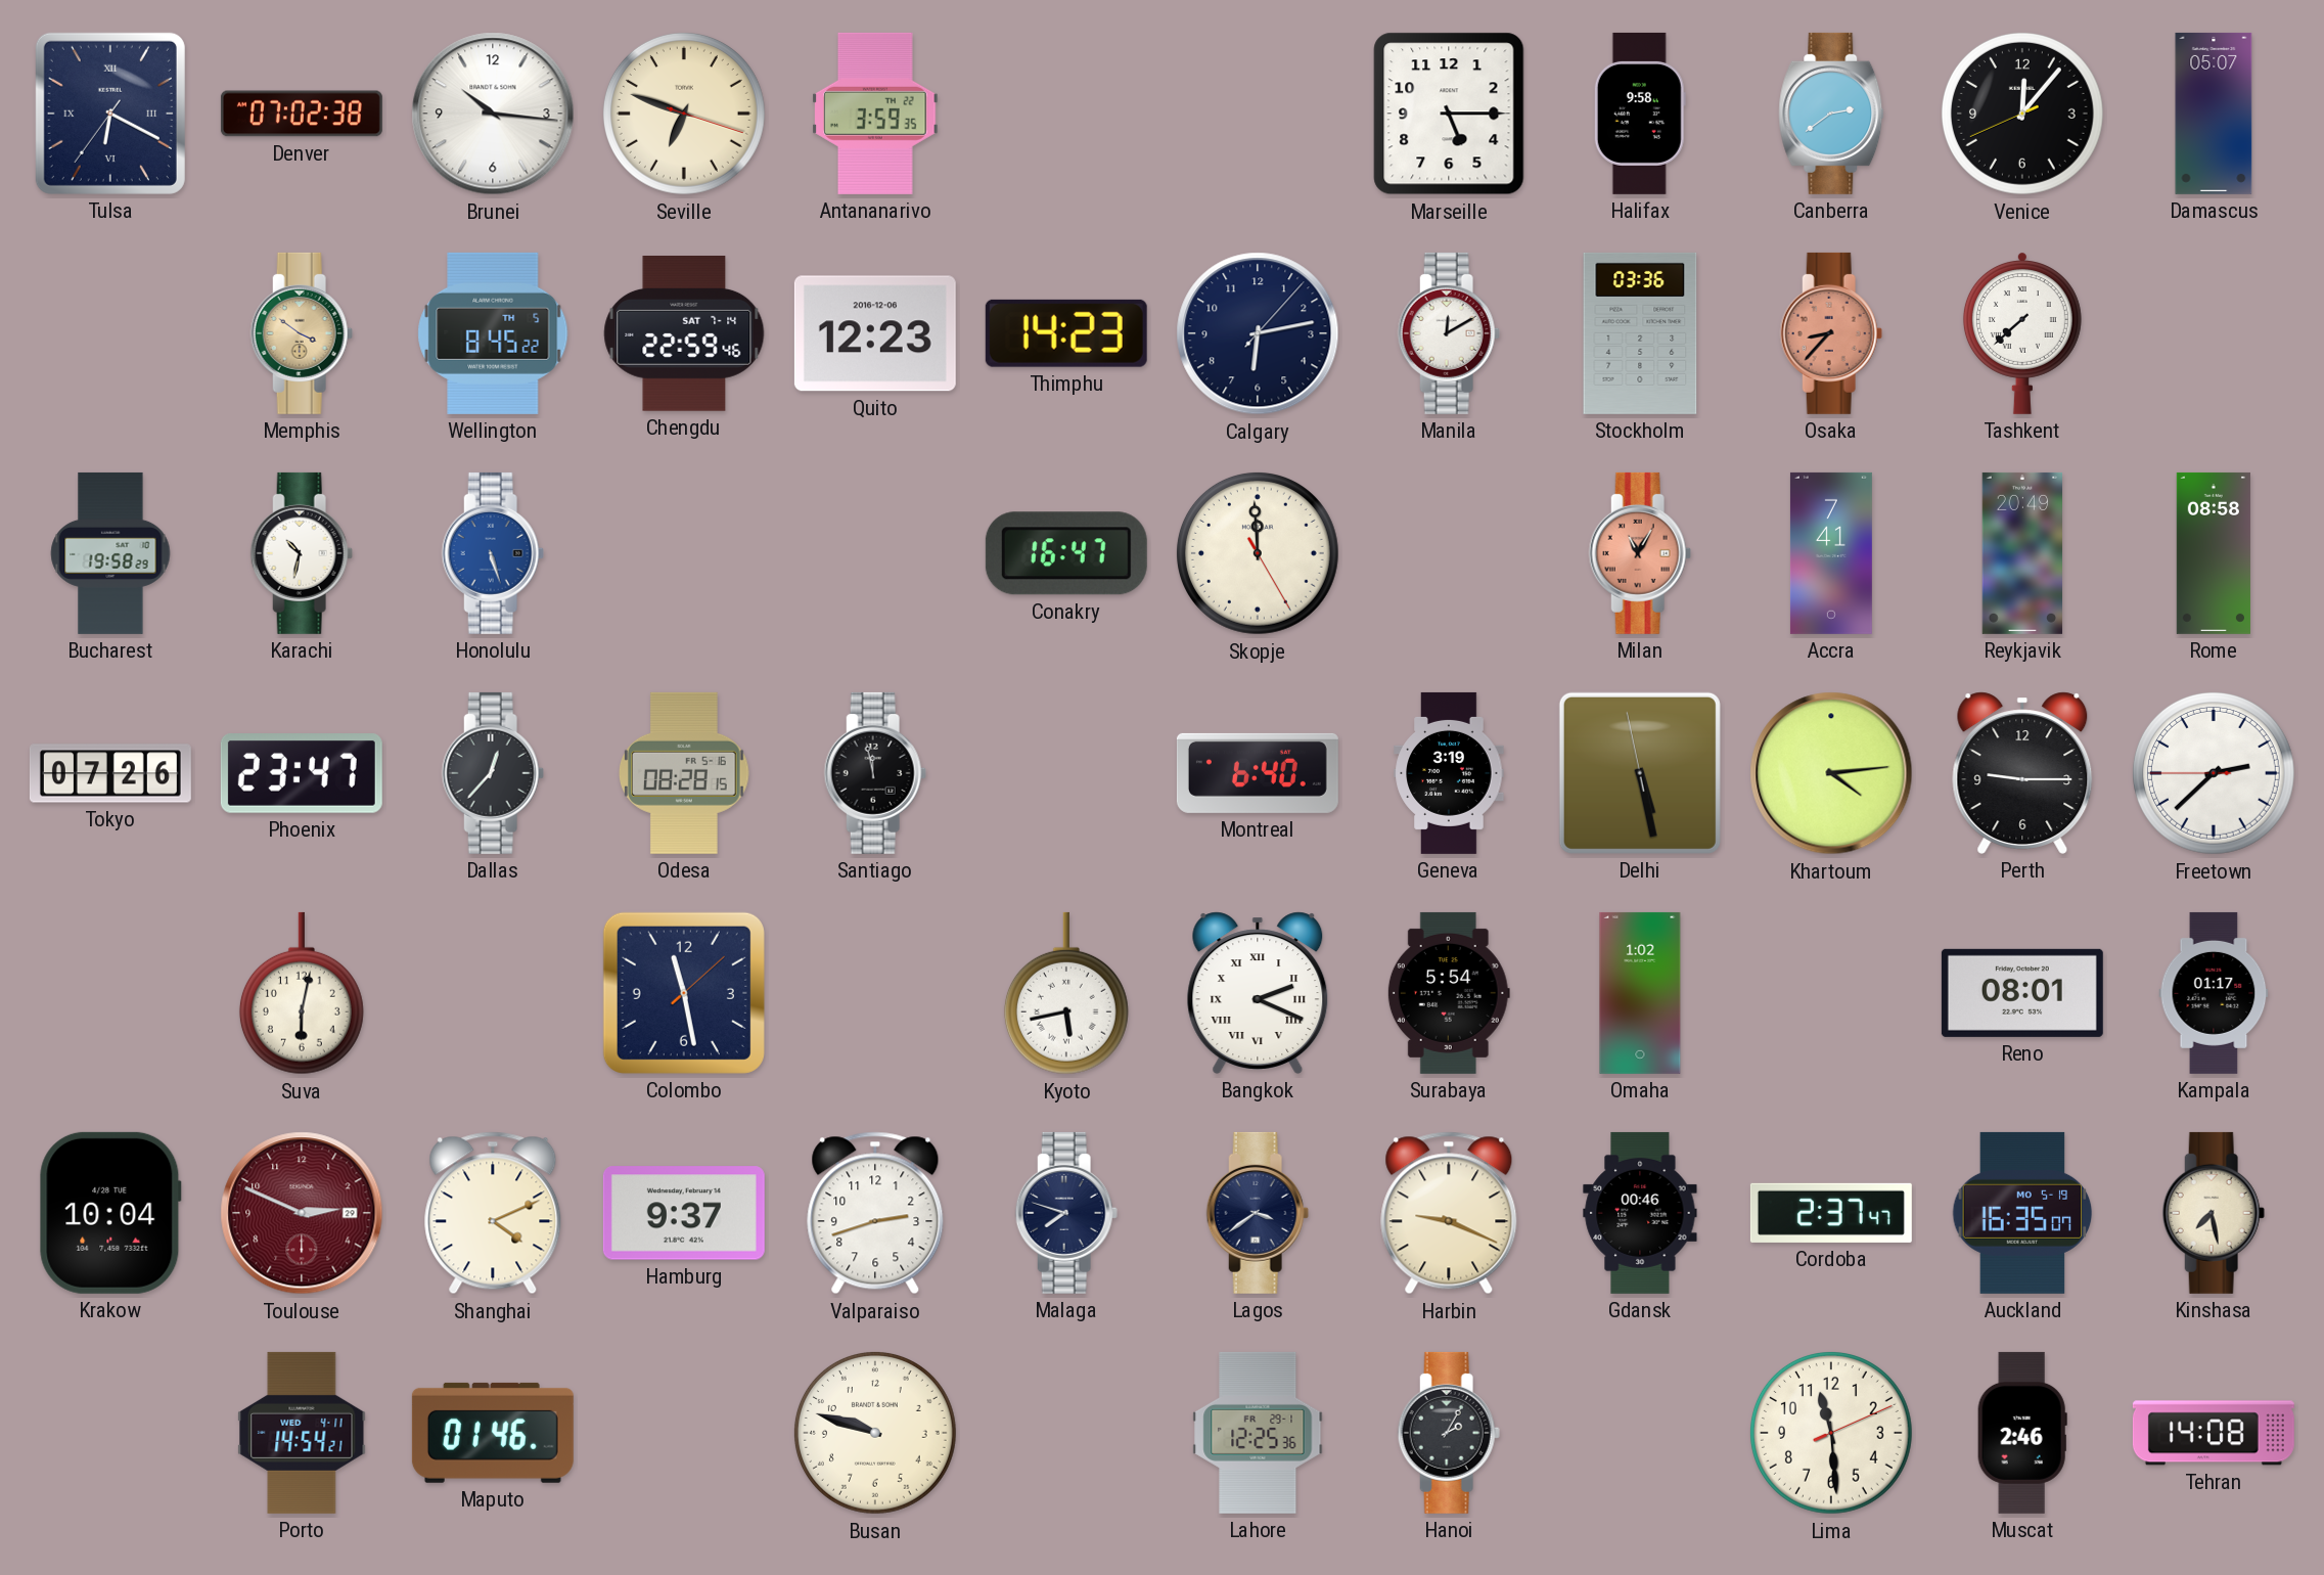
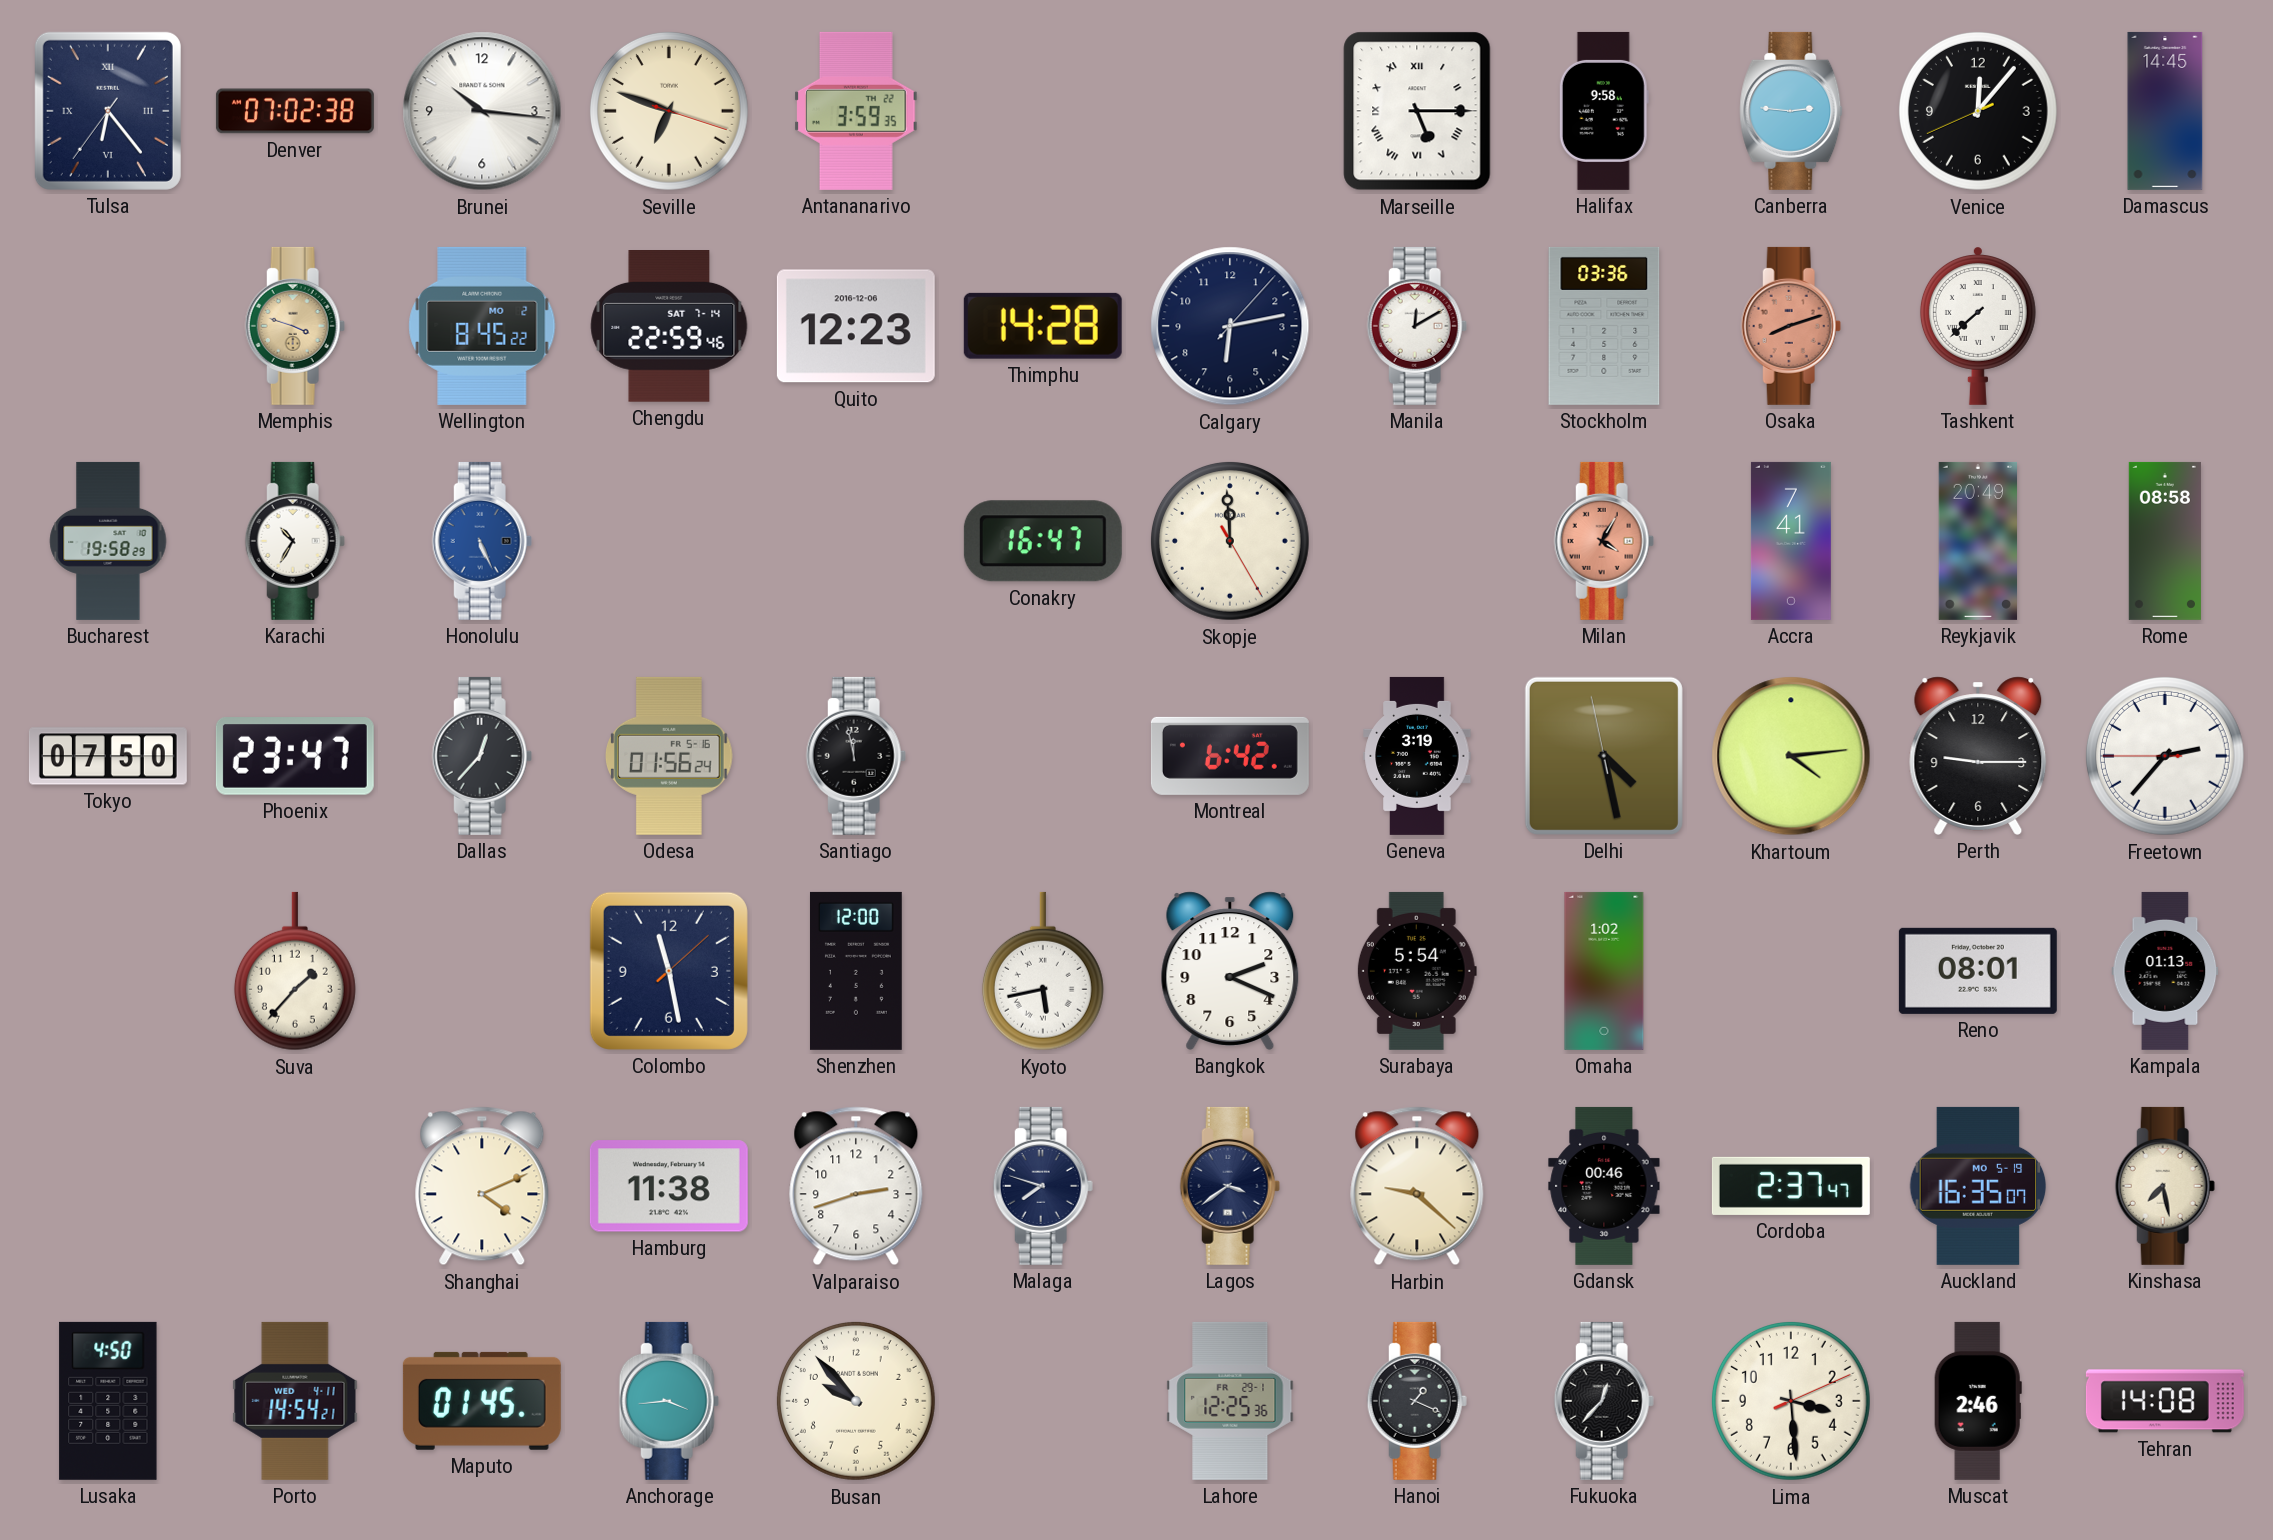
Tulsa: 6:19 -> 6:23 (108, 111)
Marseille numerals: Arabic -> Roman (1417, 111)
Canberra: 2:39 -> 2:46 (1791, 111)
Damascus: 05:07 -> 14:45 (2165, 111)
Memphis: 3:51 -> 3:48 (295, 326)
Wellington date: TH 5 -> MO 2 (482, 326)
Thimphu: 14:23 -> 14:28 (1043, 326)
Osaka: 8:37 -> 8:12 (1791, 326)
Karachi: 10:32 -> 10:35 (295, 541)
Honolulu: 5:27 -> 5:26 (482, 541)
Milan: 11:05 -> 4:05 (1604, 541)
Tokyo: 07:26 -> 07:50 (108, 756)
Odesa: 08:28 -> 01:56 (669, 756)
Montreal: 6:40 -> 6:42 (1230, 756)
Delhi: 5:27 -> 4:27 (1604, 756)
Freetown: 2:37 -> 2:36 (2165, 756)
Suva: 6:02 -> 1:37 (295, 971)
Shenzhen: none -> 12:00 (856, 971)
Bangkok numerals: Roman -> Arabic (1230, 971)
Kampala: 01:17 -> 01:13 (2165, 971)
Krakow: 10:04 -> none (110, 1213)
Toulouse: 2:49 -> none (302, 1213)
Hamburg: 9:37 -> 11:38 (669, 1186)
Harbin: 9:19 -> 9:22 (1417, 1186)
Lusaka: none -> 4:50 (108, 1401)
Maputo: 01:46 -> 01:45 (482, 1401)
Anchorage: none -> 3:44 (669, 1401)
Busan: 9:48 -> 9:53 (856, 1401)
Hanoi: 2:05 -> 1:19 (1417, 1401)
Fukuoka: none -> 12:37 (1604, 1401)
Lima: 11:29 -> 3:29 (1791, 1401)
